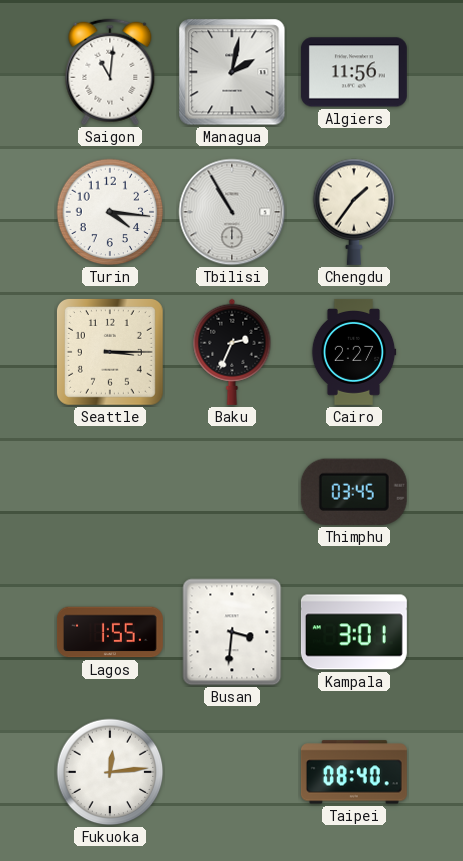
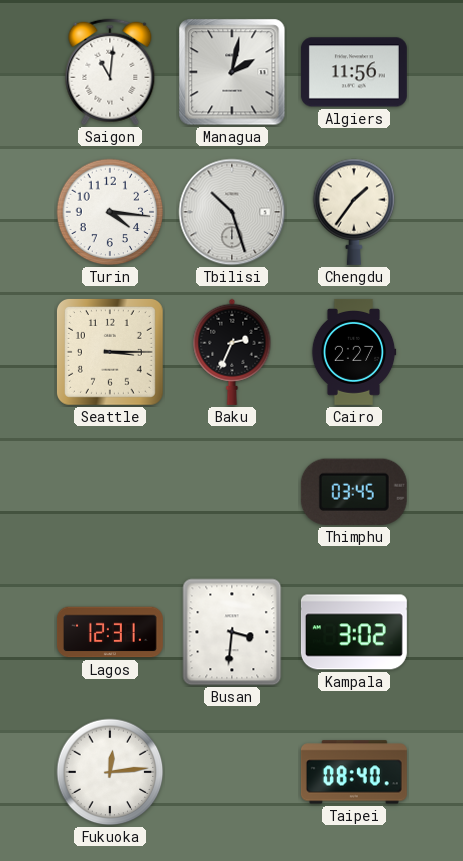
Tbilisi: 10:55 -> 10:27 (232, 212)
Lagos: 1:55 -> 12:31 (110, 632)
Kampala: 3:01 -> 3:02 (354, 632)
